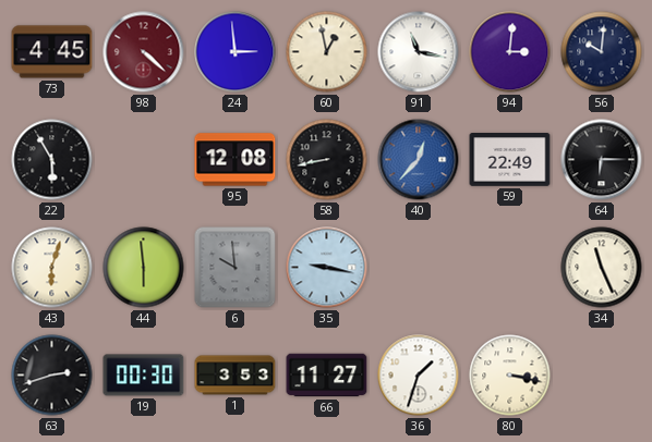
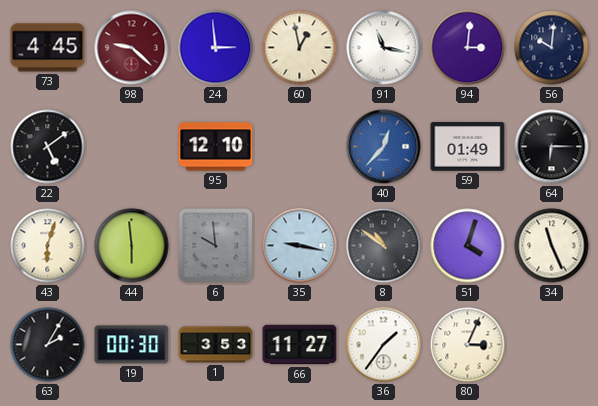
98: 4:22 -> 9:22 (132, 48)
22: 5:55 -> 5:09 (48, 147)
95: 12:08 -> 12:10 (216, 147)
58: 8:43 -> none (327, 160)
59: 22:49 -> 01:49 (468, 147)
8: none -> 10:51 (384, 246)
51: none -> 4:03 (468, 246)
63: 2:42 -> 2:05 (48, 345)
36: 1:33 -> 1:36 (384, 345)
80: 3:17 -> 3:04 (468, 345)
